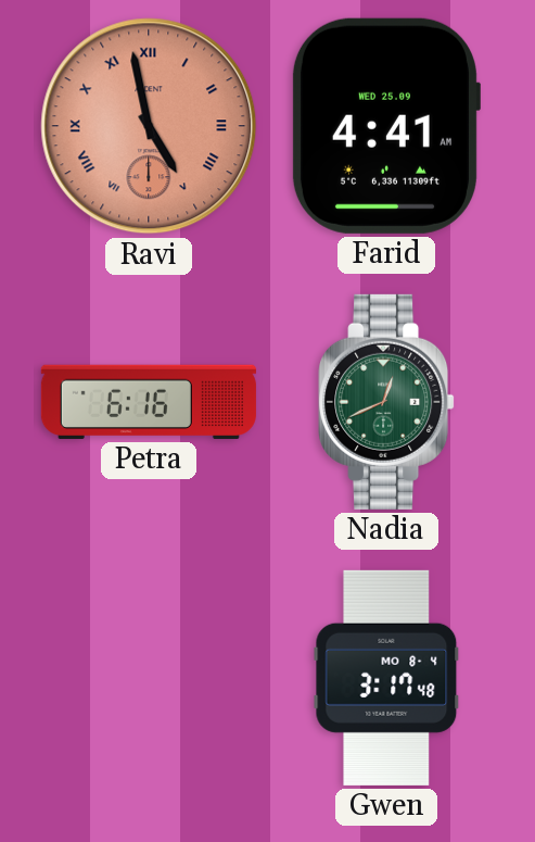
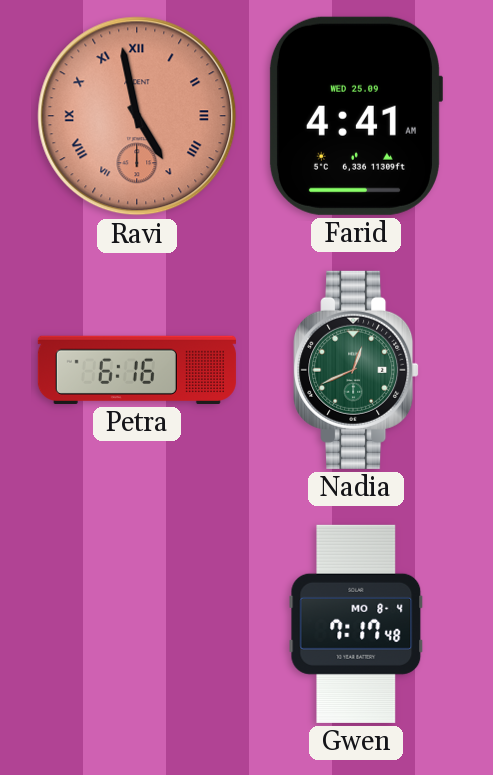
Gwen: 3:17 -> 7:17 (356, 624)
